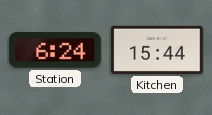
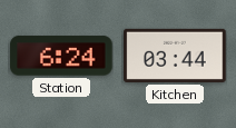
Kitchen: 15:44 -> 03:44 (175, 56)
